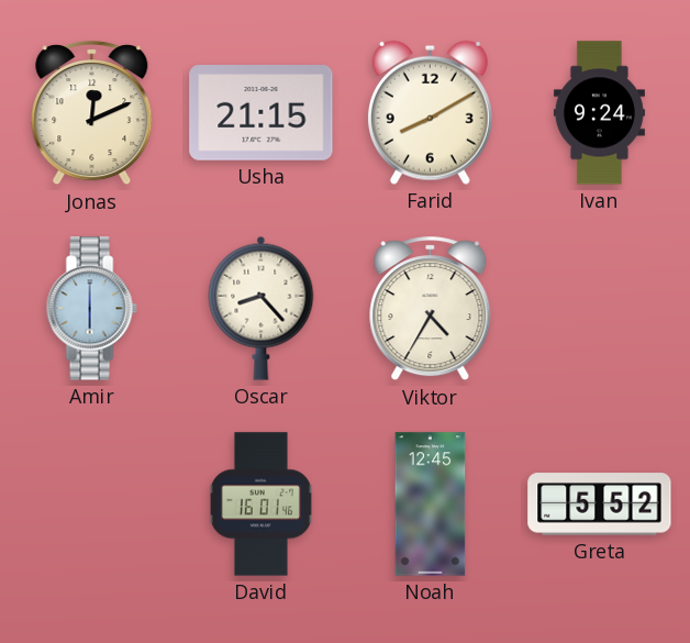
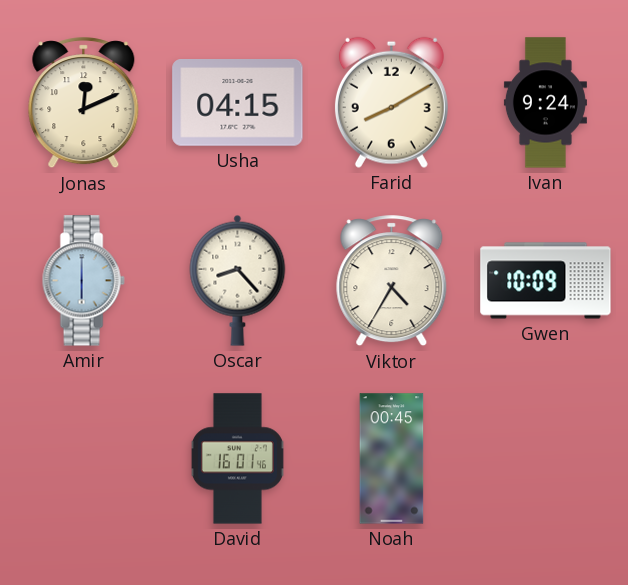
Usha: 21:15 -> 04:15 (238, 103)
Gwen: none -> 10:09 (546, 281)
Noah: 12:45 -> 00:45 (392, 459)
Greta: 5:52 -> none (600, 505)
